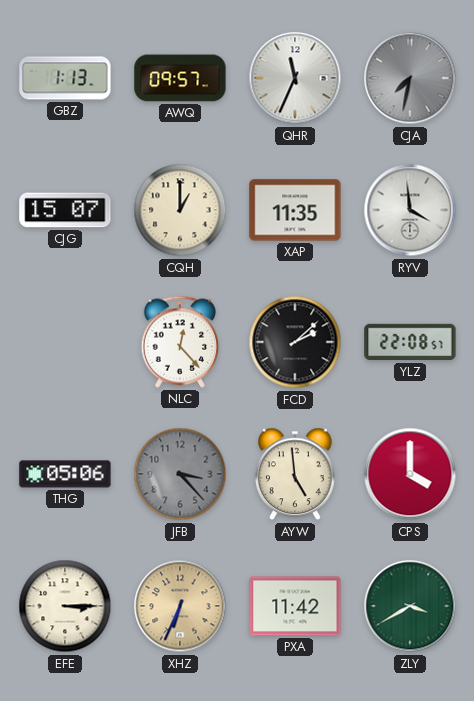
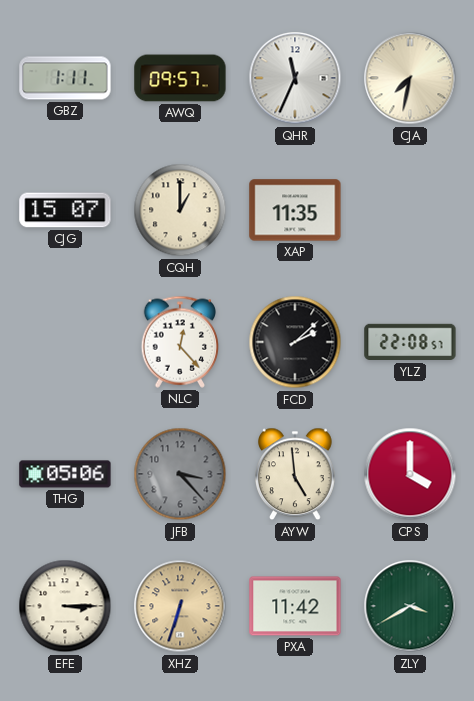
GBZ: 1:13 -> 1:11 (65, 78)
CJA dial: grey -> cream (410, 78)
RYV: 3:59 -> none (410, 210)
XHZ: 6:34 -> 6:33 (180, 606)
